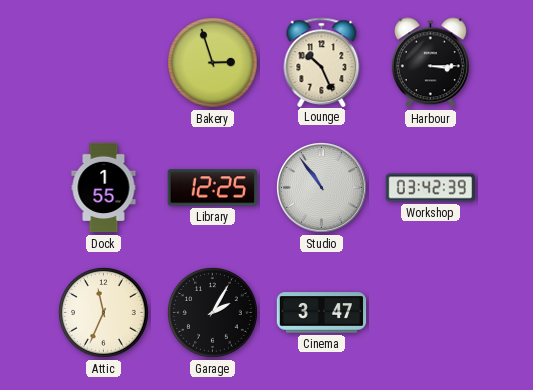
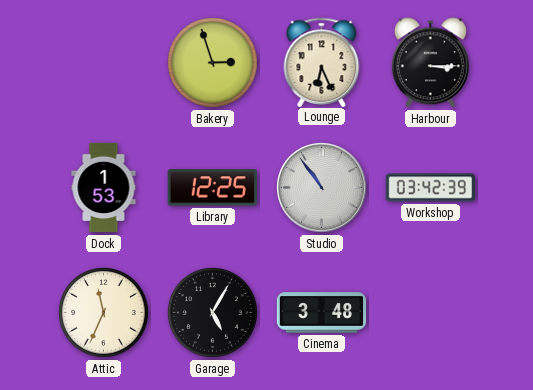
Lounge: 10:26 -> 6:26 (322, 62)
Dock: 1:55 -> 1:53 (104, 188)
Garage: 2:05 -> 5:05 (213, 313)
Cinema: 3:47 -> 3:48 (322, 313)
